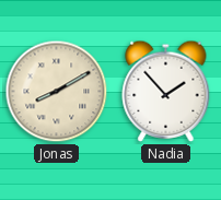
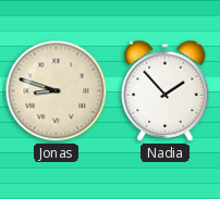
Jonas: 8:10 -> 8:48 (57, 91)
